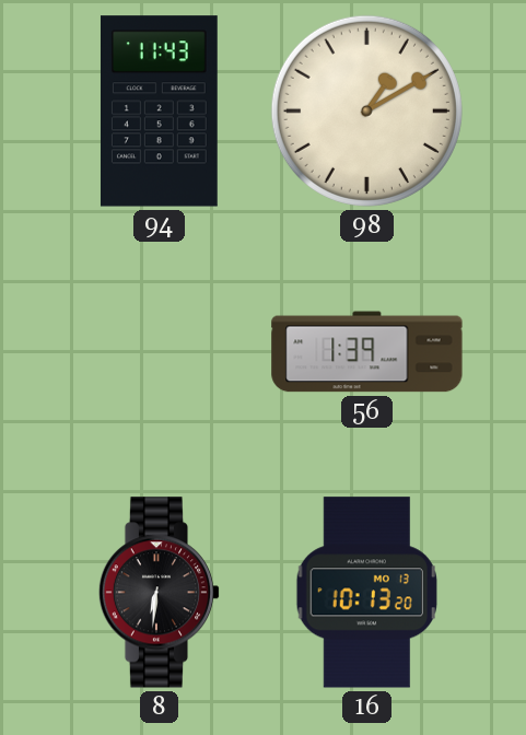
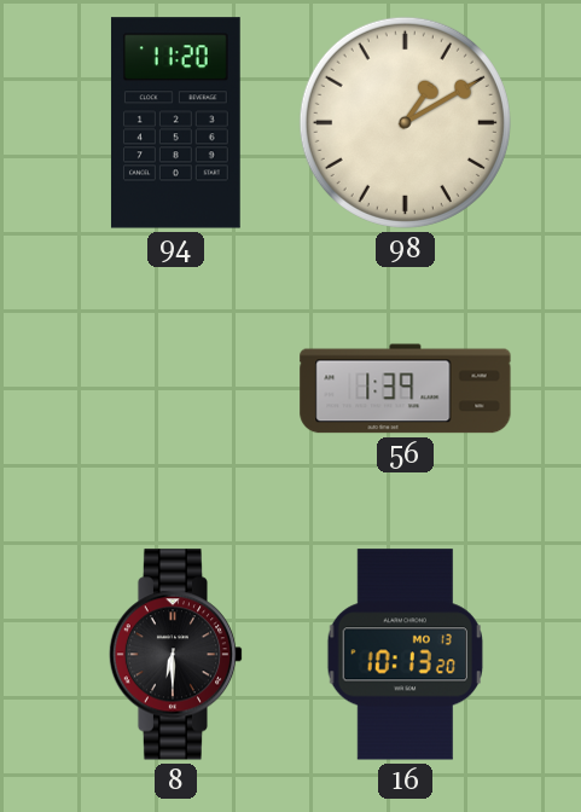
94: 11:43 -> 11:20 (175, 123)
8: 6:31 -> 6:30 (176, 655)
